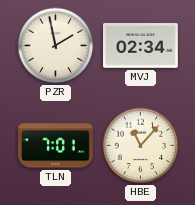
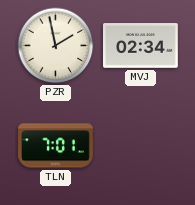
HBE: 11:07 -> none (141, 146)
